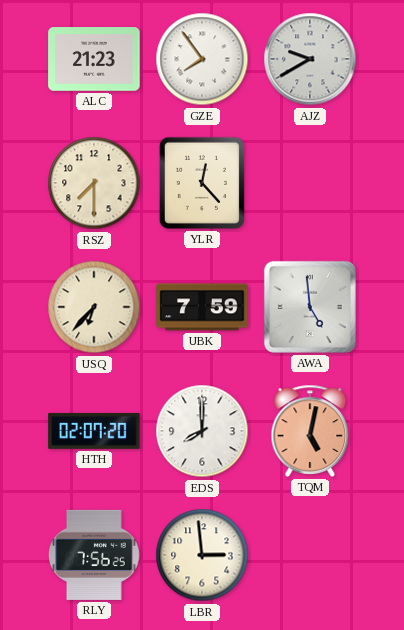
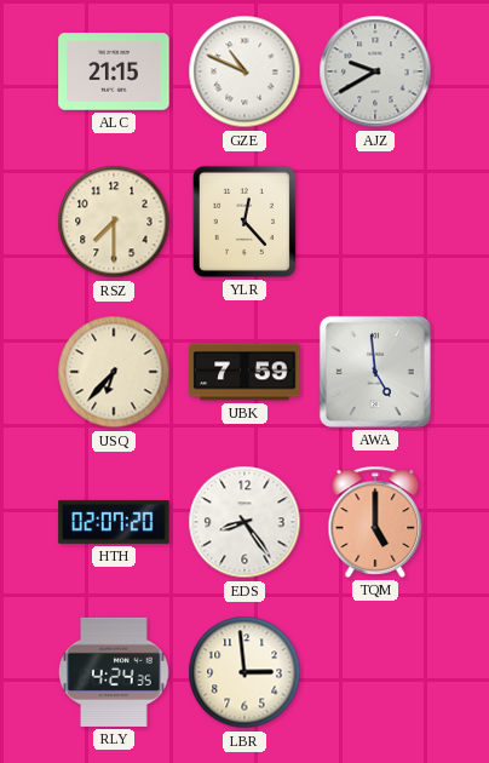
ALC: 21:23 -> 21:15 (114, 71)
GZE: 7:54 -> 10:49 (244, 71)
EDS: 8:00 -> 8:24 (244, 522)
TQM: 5:02 -> 5:00 (375, 522)
RLY: 7:56 -> 4:24 (114, 672)
